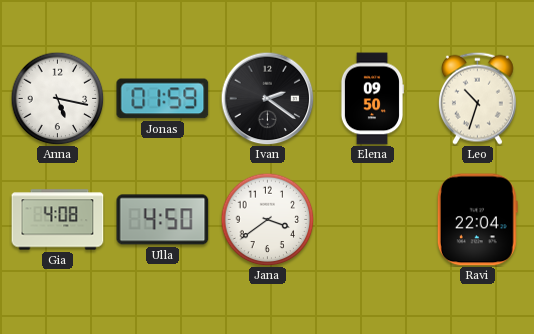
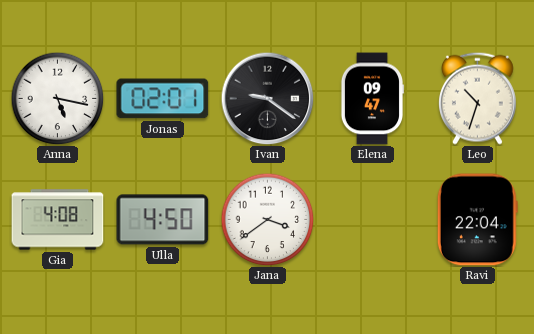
Jonas: 01:59 -> 02:01 (163, 99)
Ivan: 2:21 -> 9:21 (267, 98)
Elena: 09:50 -> 09:47 (371, 99)
